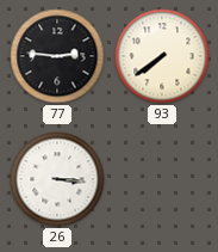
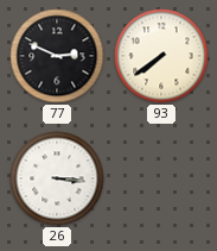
77: 2:46 -> 2:49 (57, 56)
